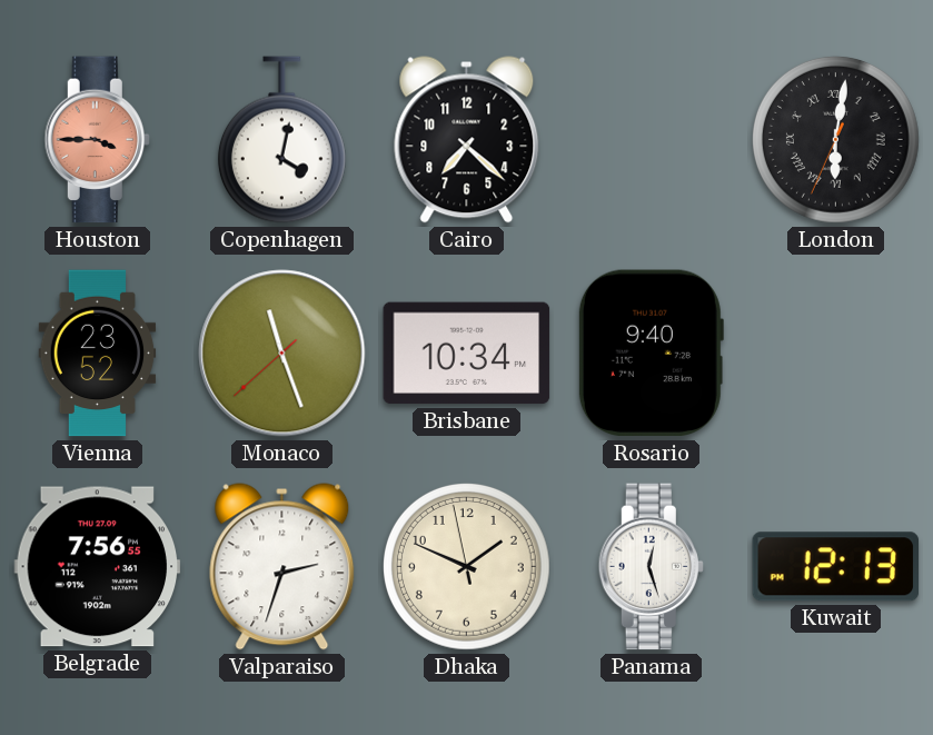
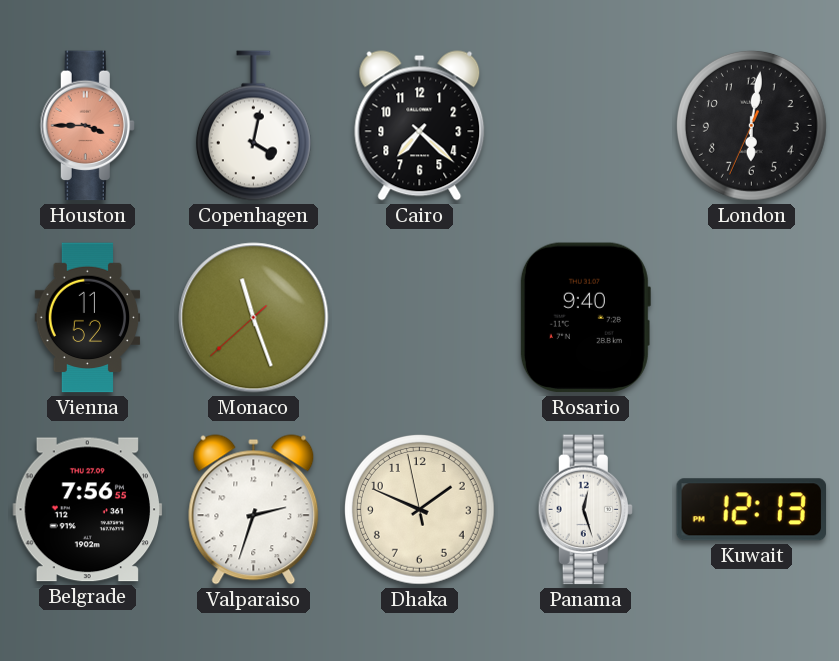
London numerals: Roman -> Arabic (751, 125)
Vienna: 23:52 -> 11:52 (88, 318)
Brisbane: 10:34 -> none (467, 354)
